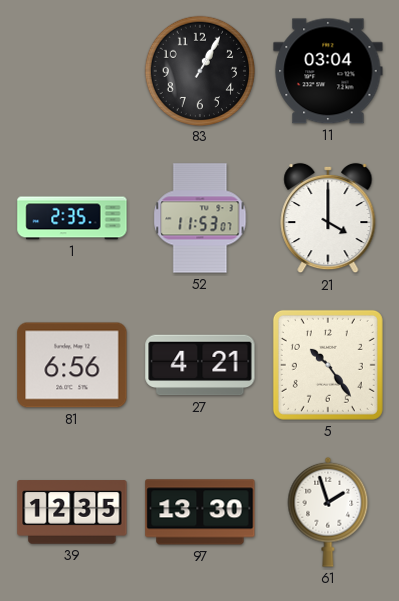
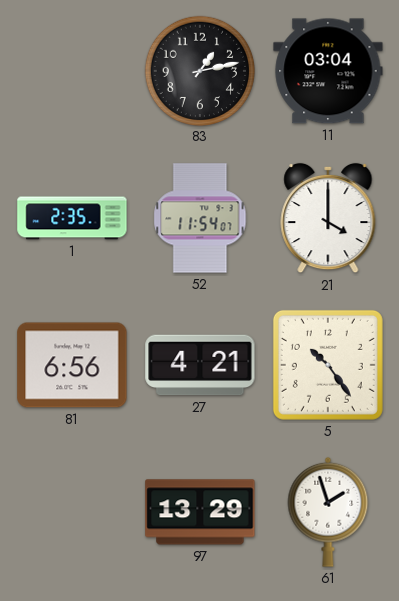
83: 1:05 -> 1:13 (199, 70)
52: 11:53 -> 11:54 (200, 218)
39: 12:35 -> none (72, 512)
97: 13:30 -> 13:29 (200, 512)
